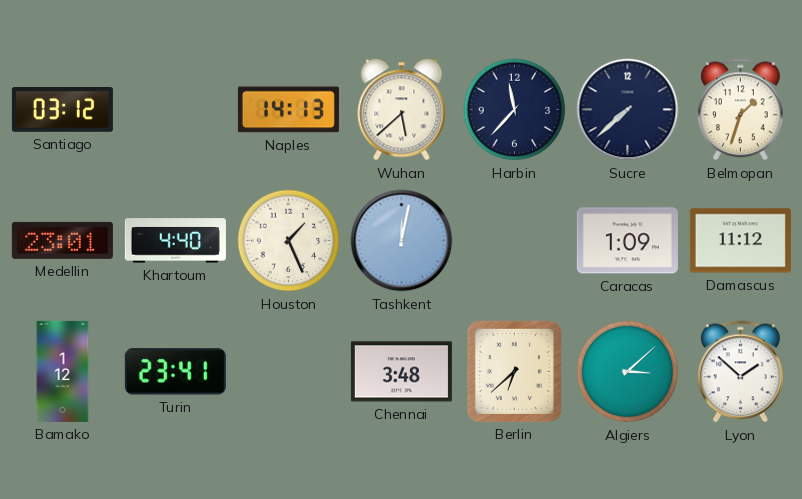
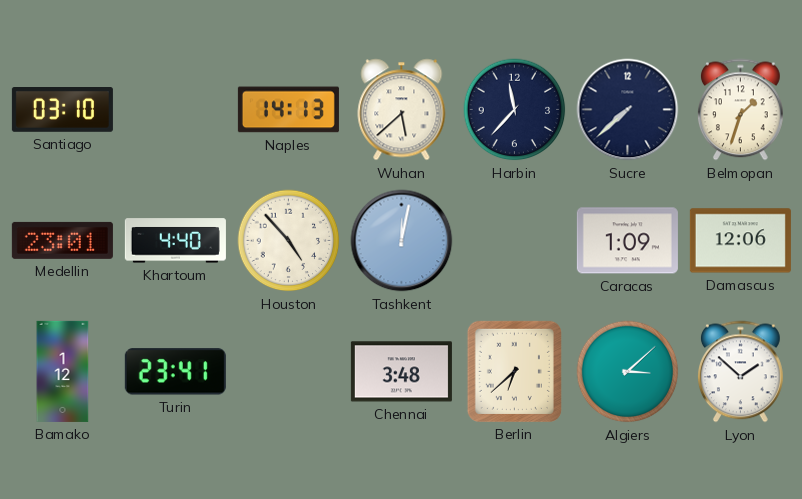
Santiago: 03:12 -> 03:10 (62, 110)
Houston: 1:26 -> 4:53 (289, 241)
Damascus: 11:12 -> 12:06 (740, 241)
